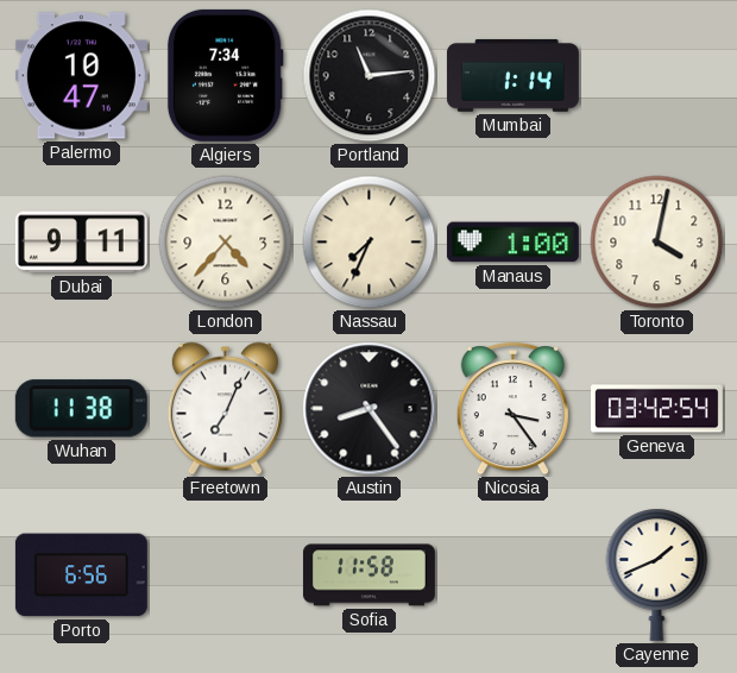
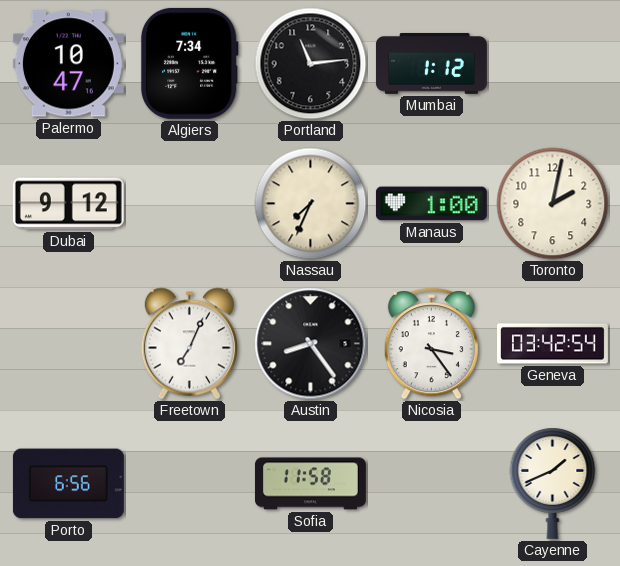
Mumbai: 1:14 -> 1:12 (431, 64)
Dubai: 9:11 -> 9:12 (68, 204)
London: 4:37 -> none (226, 243)
Toronto: 4:02 -> 2:02 (553, 204)
Wuhan: 11:38 -> none (81, 409)
